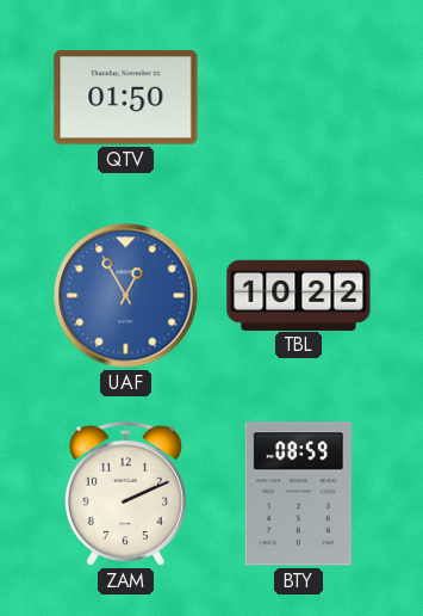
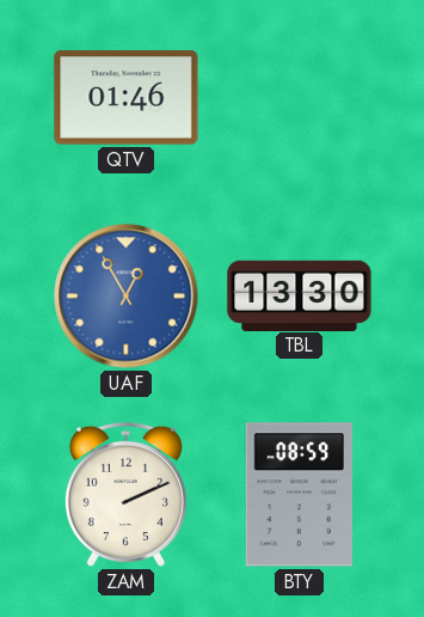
QTV: 01:50 -> 01:46 (127, 98)
TBL: 10:22 -> 13:30 (300, 295)
